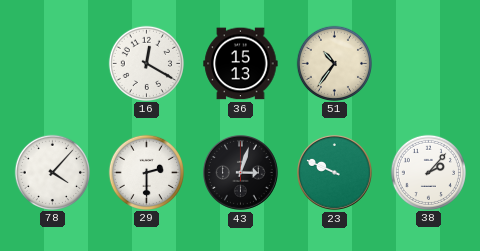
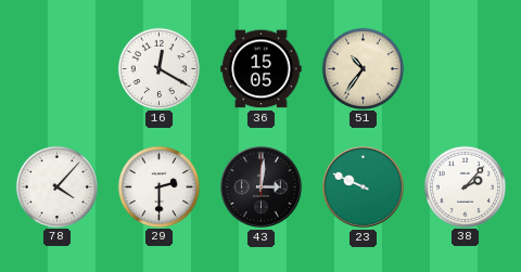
36: 15:13 -> 15:05 (262, 69)
43: 3:03 -> 3:01 (262, 187)
